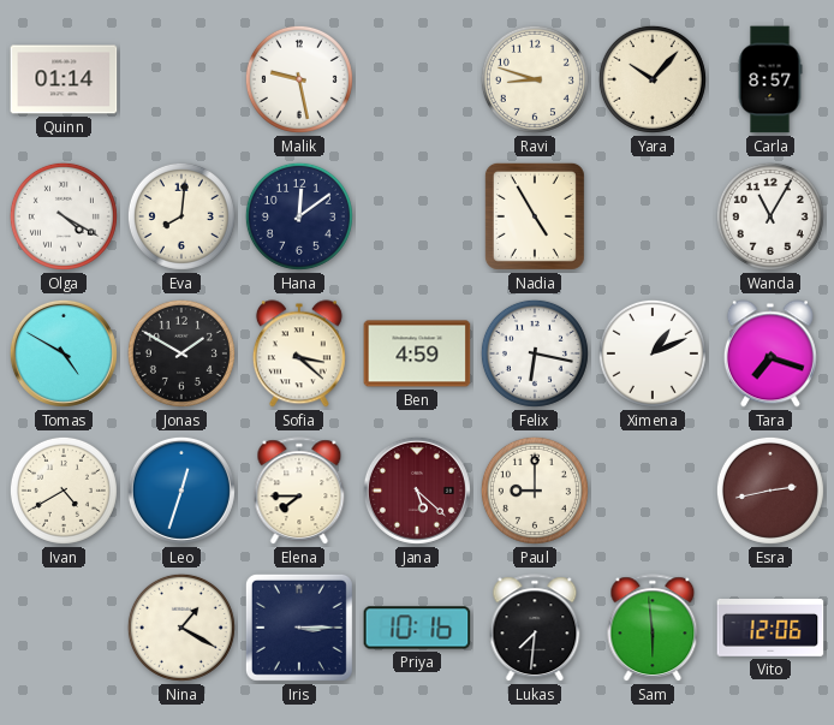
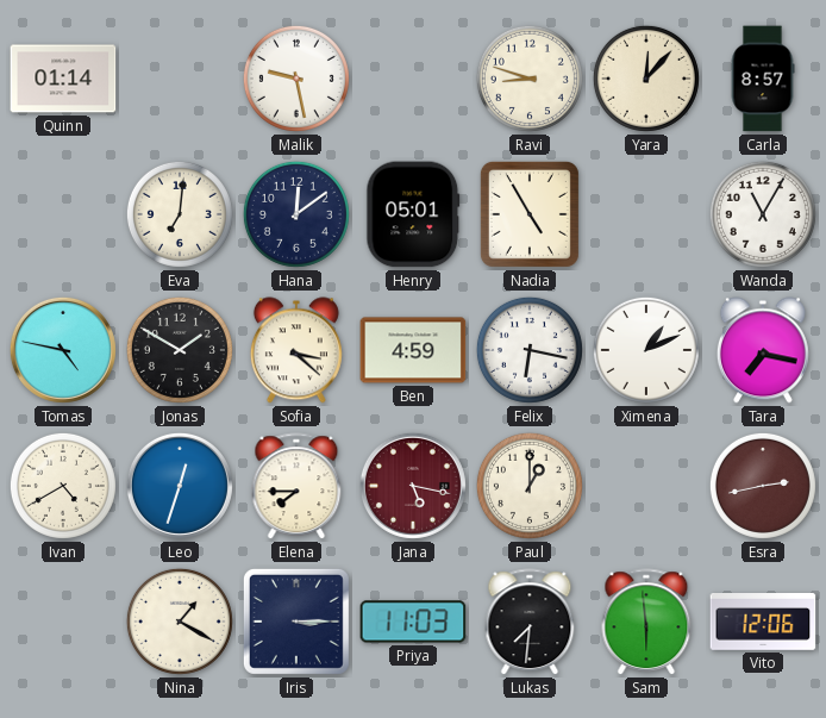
Yara: 10:07 -> 12:07 (646, 79)
Olga: 4:20 -> none (64, 216)
Eva: 8:01 -> 7:01 (180, 214)
Henry: none -> 05:01 (413, 214)
Tomas: 4:50 -> 4:47 (63, 350)
Tara: 7:18 -> 7:17 (763, 350)
Jana: 5:22 -> 5:17 (413, 486)
Paul: 9:00 -> 1:00 (530, 486)
Priya: 10:16 -> 11:03 (413, 622)
